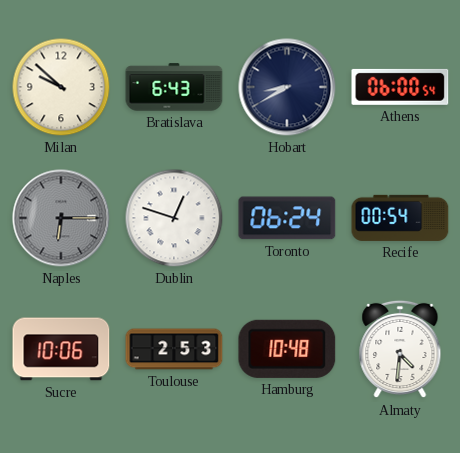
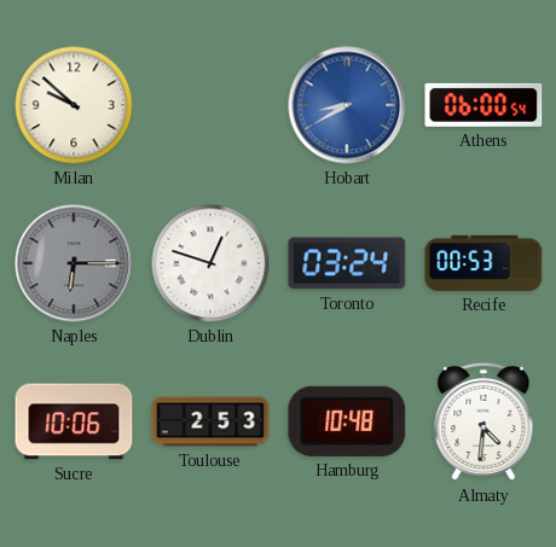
Bratislava: 6:43 -> none (174, 87)
Hobart dial: navy -> blue (347, 105)
Toronto: 06:24 -> 03:24 (347, 263)
Recife: 00:54 -> 00:53 (483, 263)
